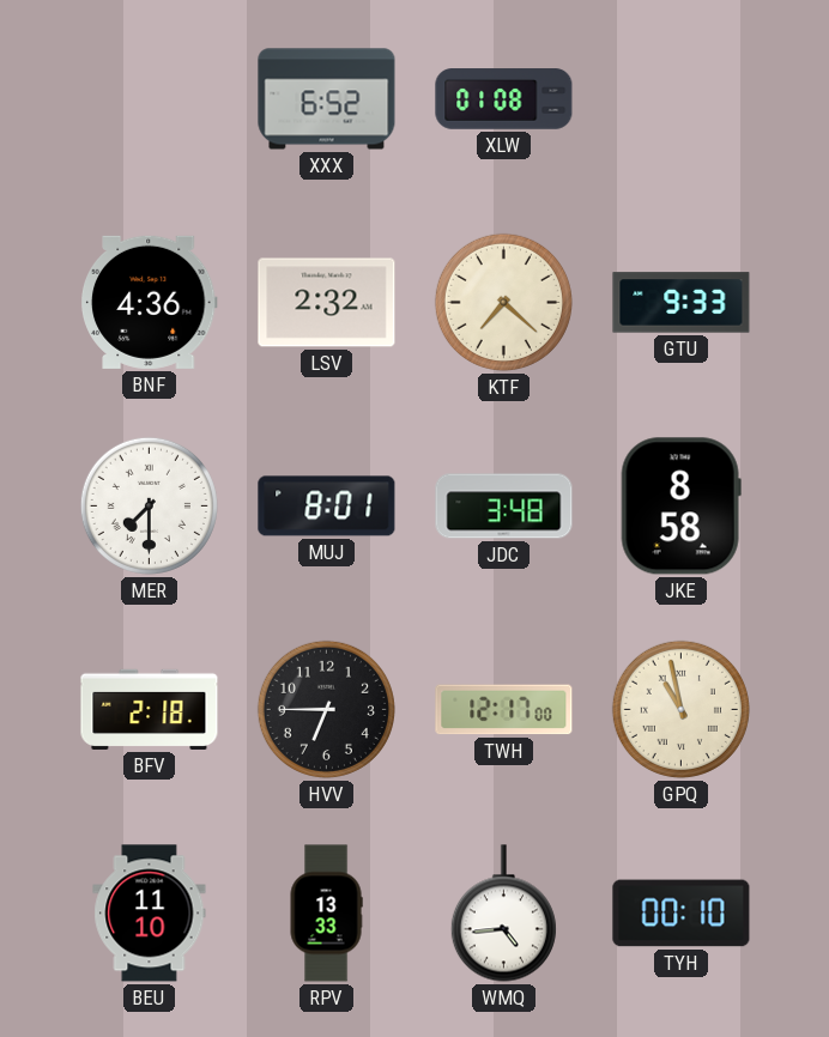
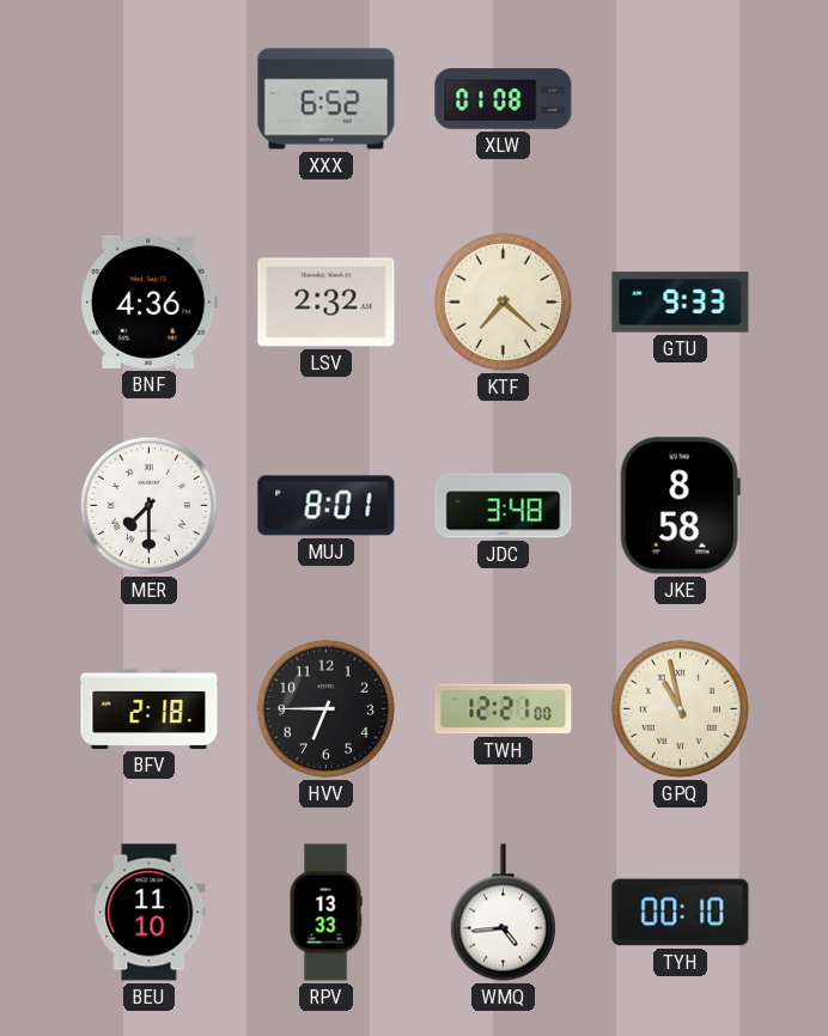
TWH: 12:17 -> 12:21 (504, 709)
